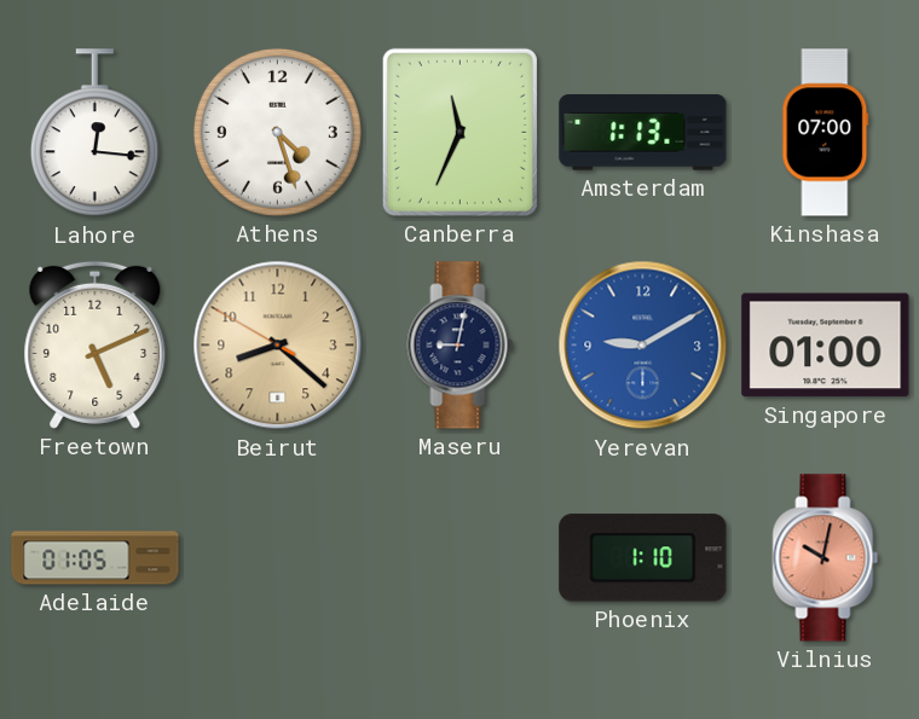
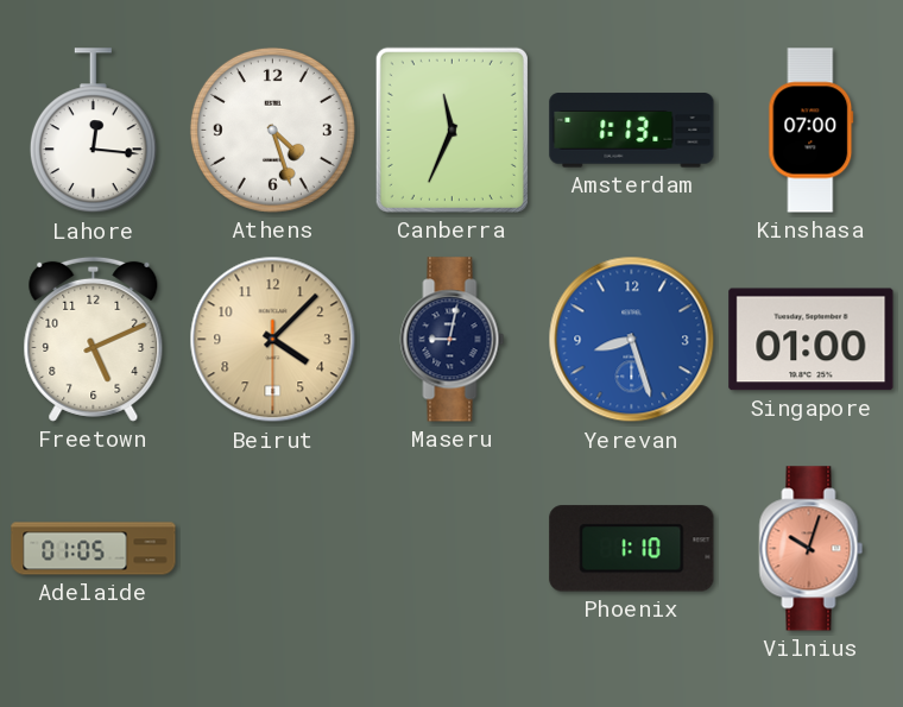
Beirut: 8:21 -> 4:07 (273, 340)
Yerevan: 9:10 -> 8:27 (632, 340)
Vilnius: 10:02 -> 10:03 (812, 549)
